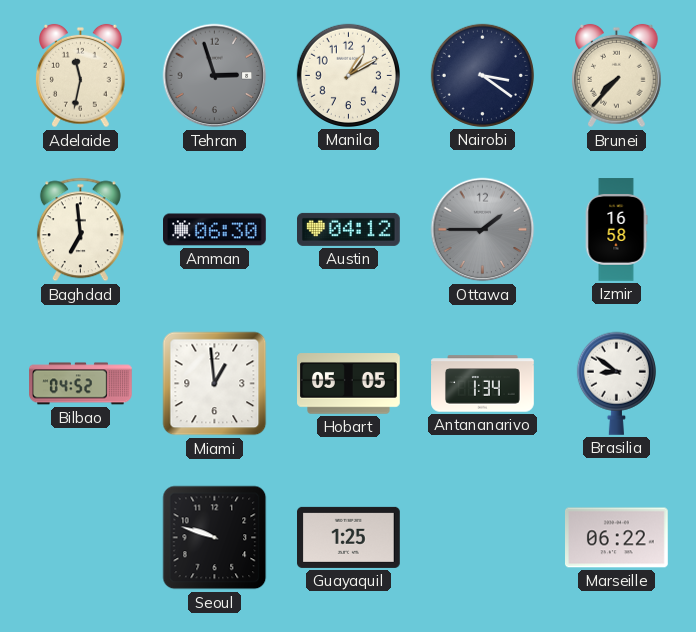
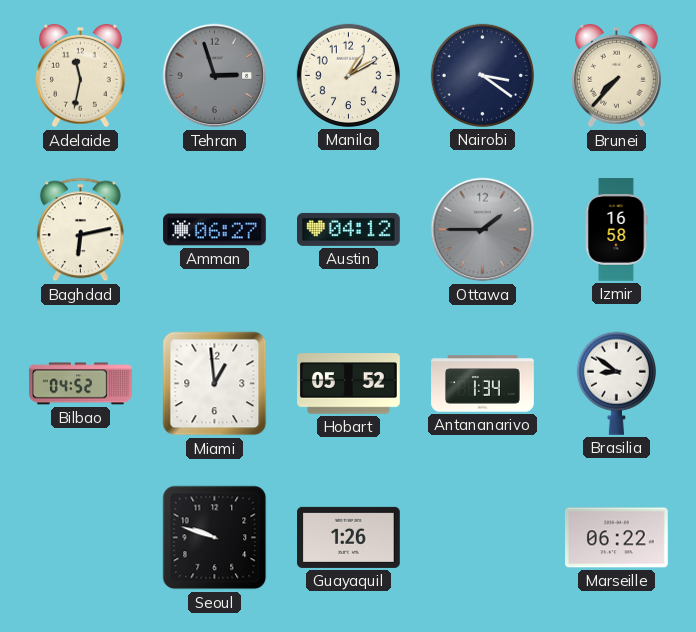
Baghdad: 6:59 -> 6:13 (80, 230)
Amman: 06:30 -> 06:27 (215, 230)
Hobart: 05:05 -> 05:52 (349, 384)
Guayaquil: 1:25 -> 1:26 (349, 537)
